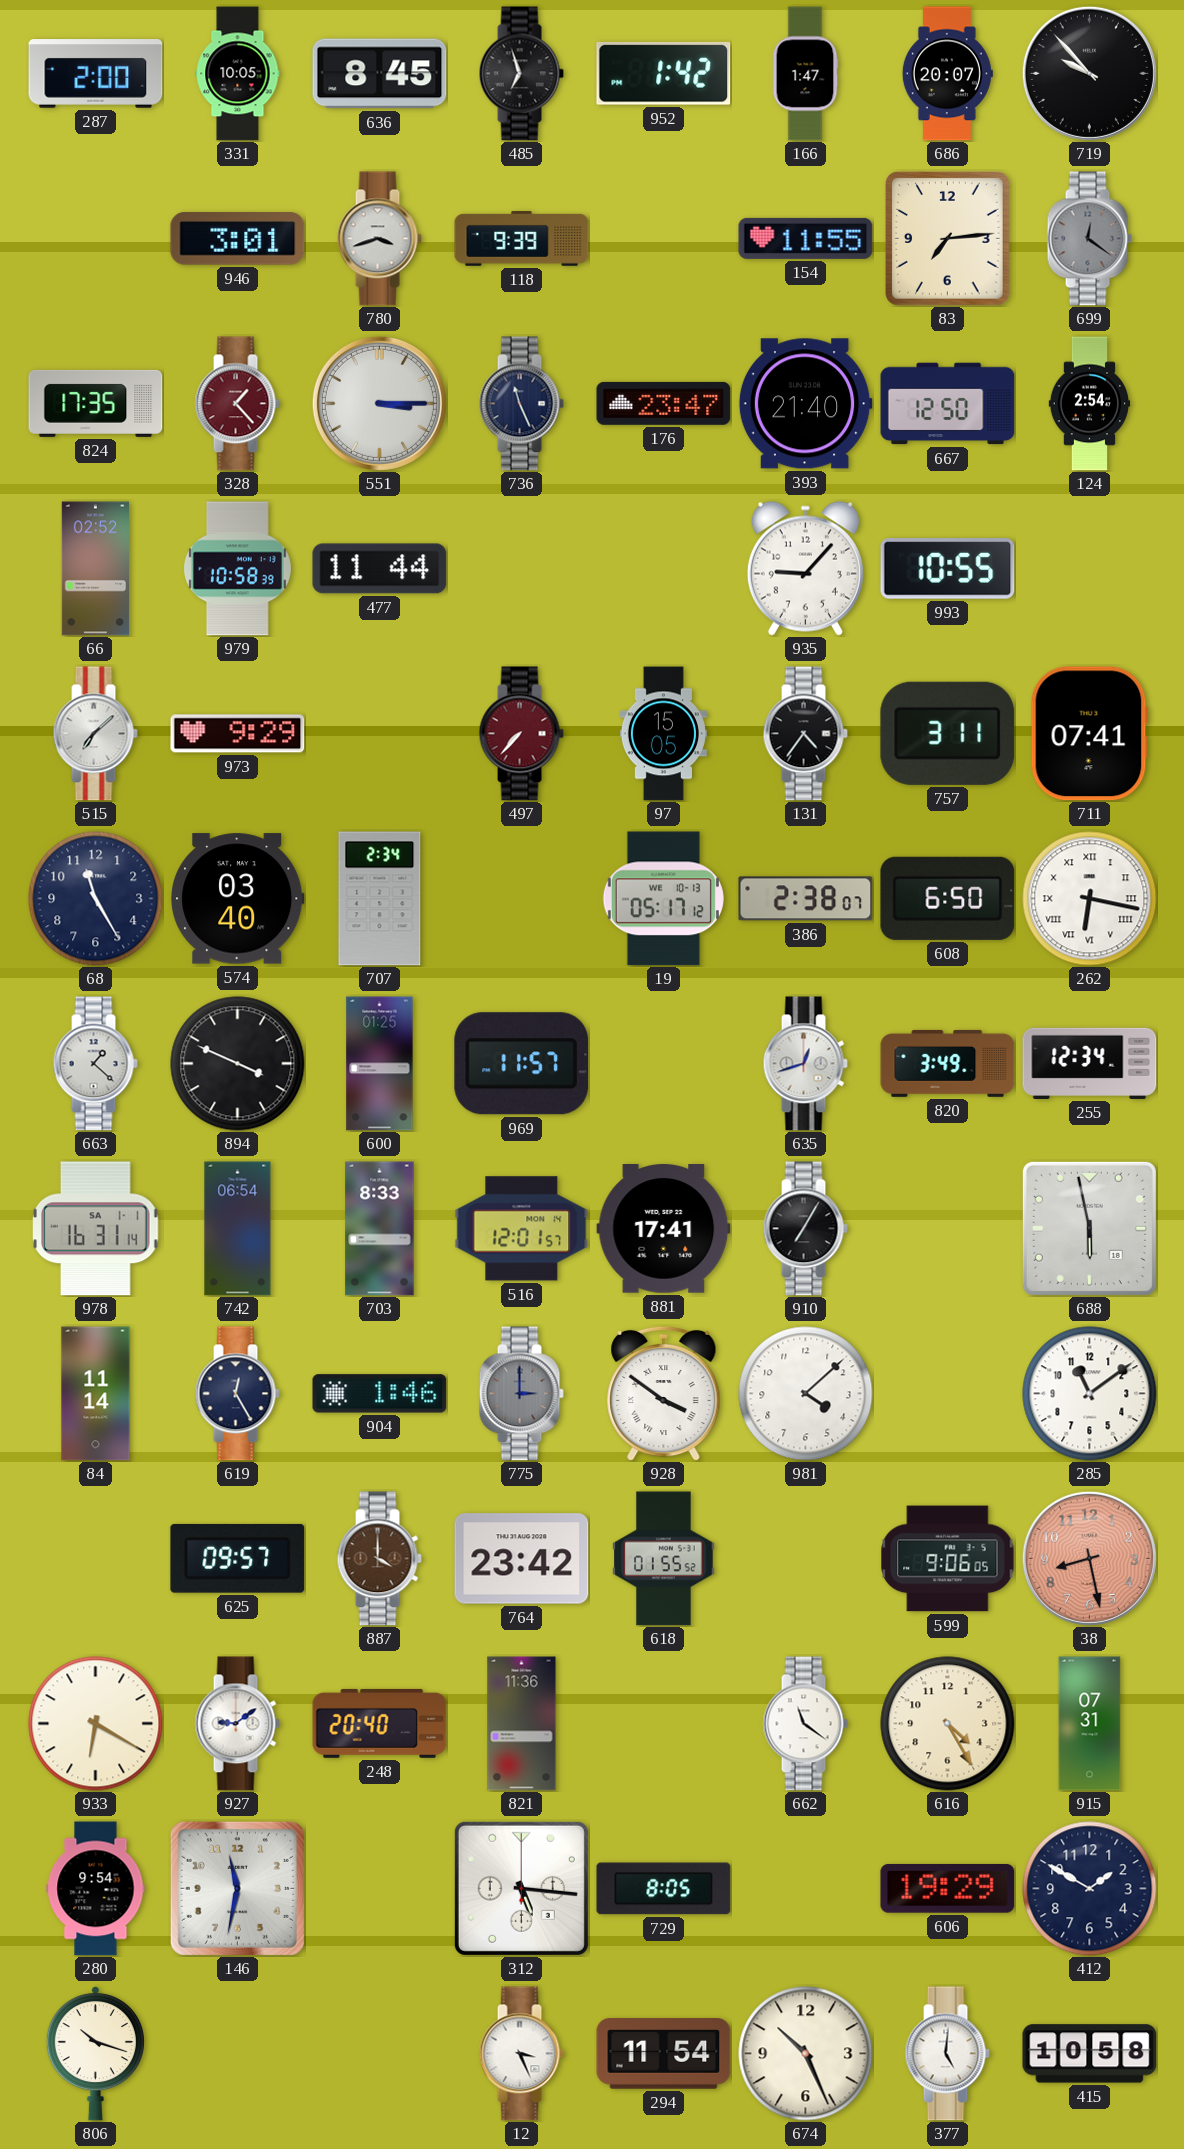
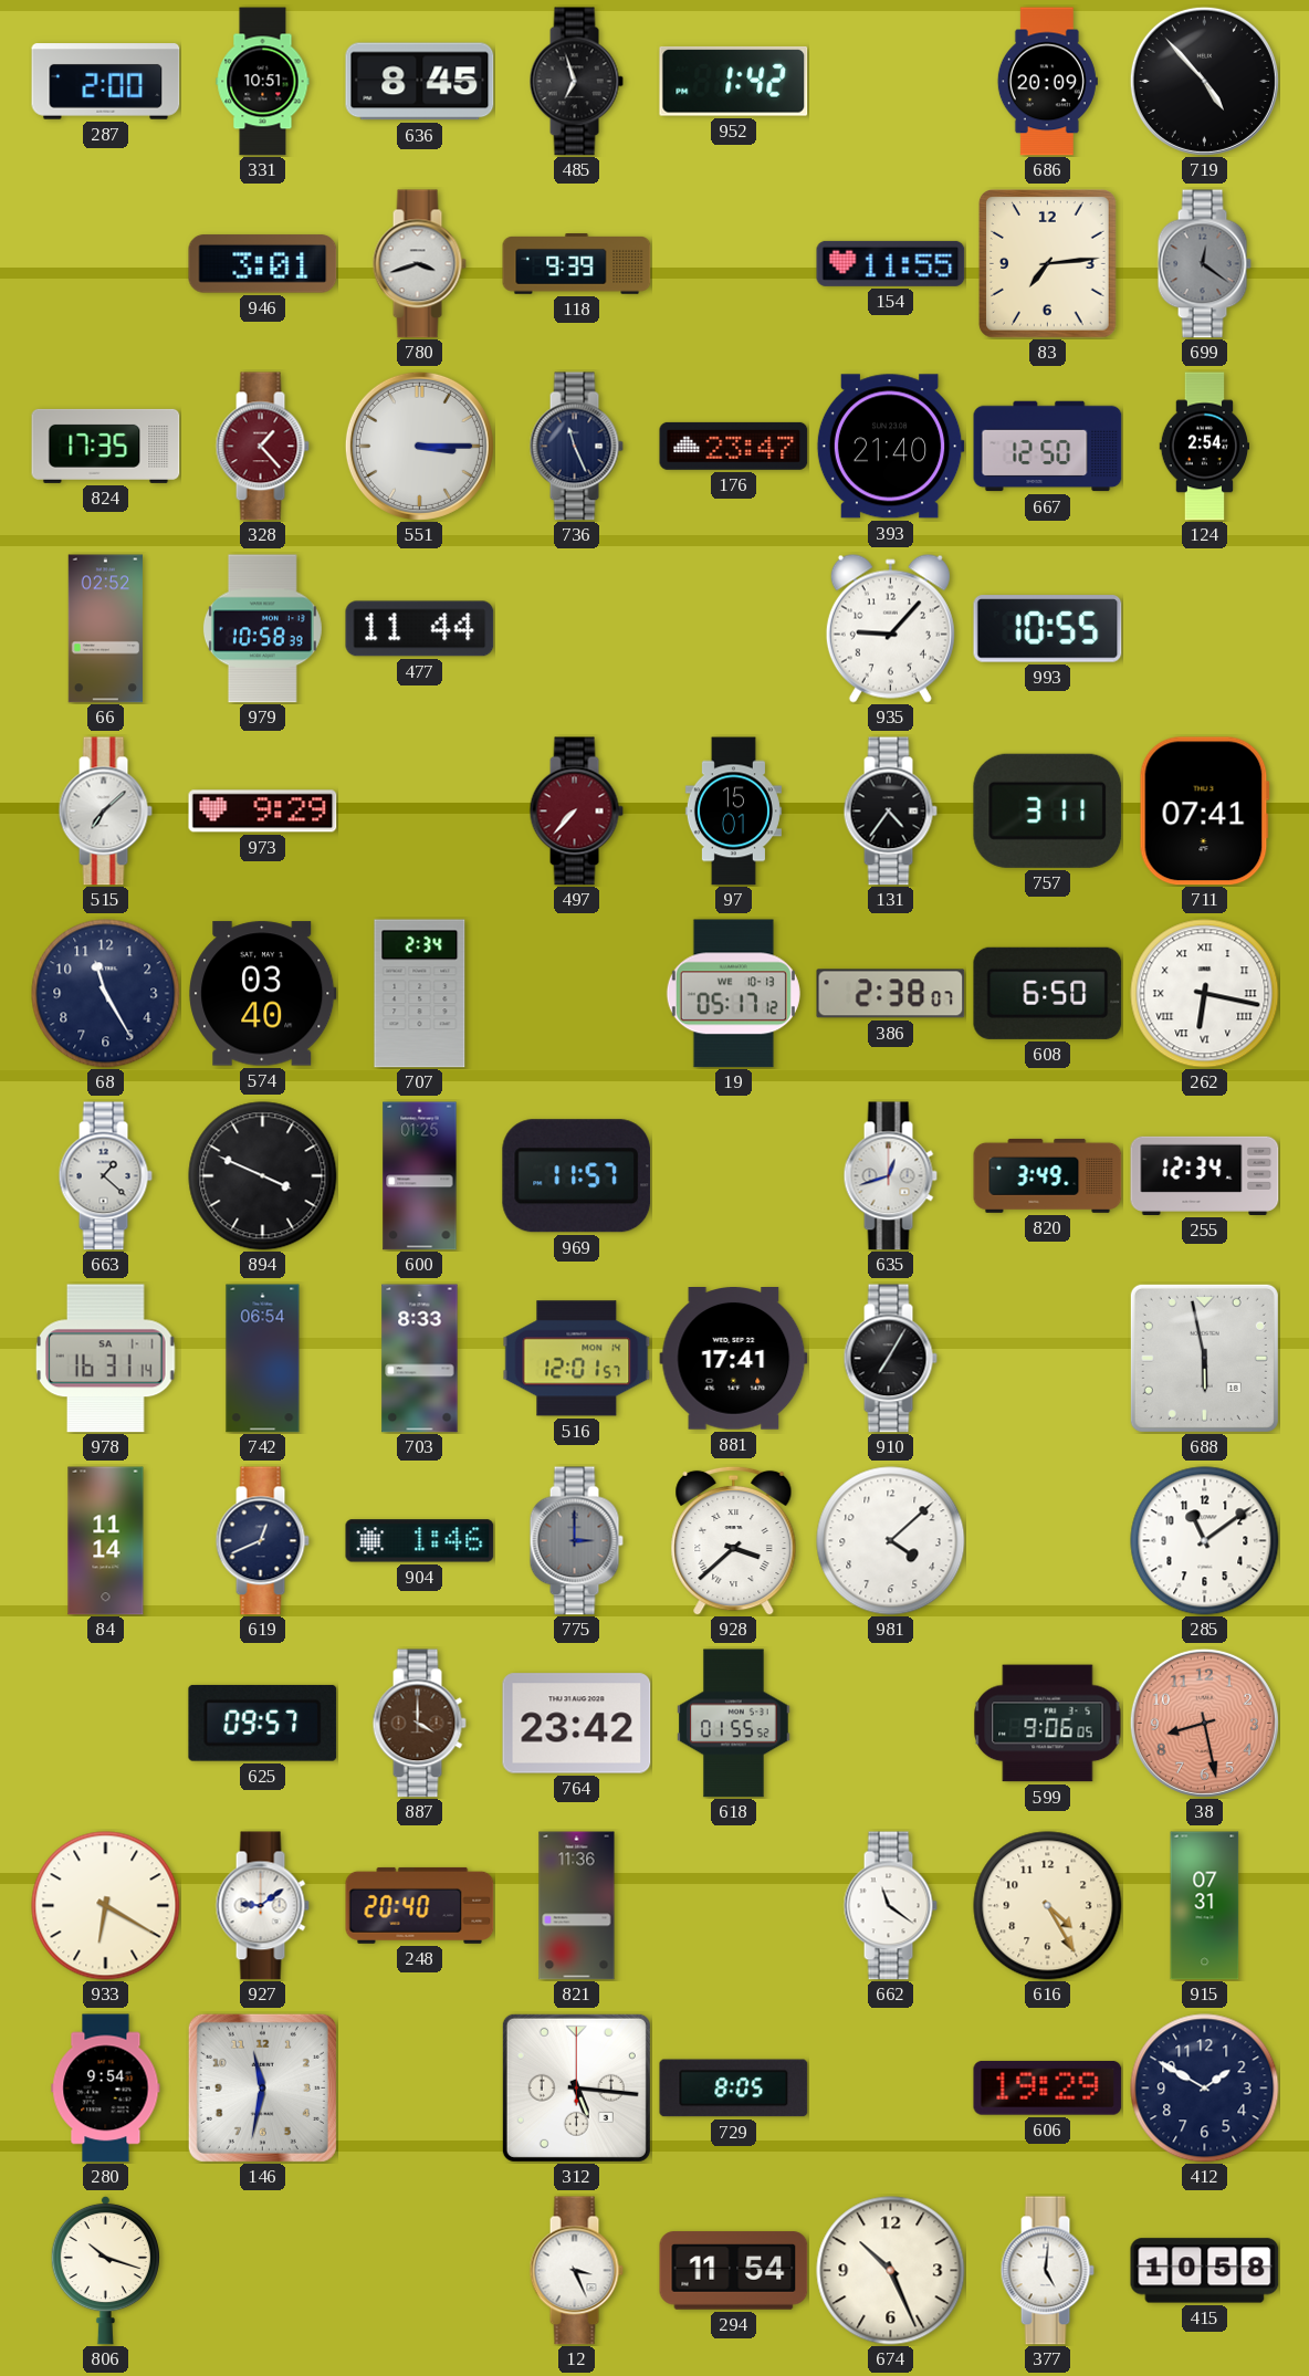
331: 10:05 -> 10:51 (263, 82)
166: 1:47 -> none (805, 74)
686: 20:07 -> 20:09 (1047, 82)
719: 9:53 -> 4:53 (1204, 81)
97: 15:05 -> 15:01 (733, 812)
619: 12:25 -> 12:41 (262, 1541)
928: 3:51 -> 3:38 (734, 1540)
